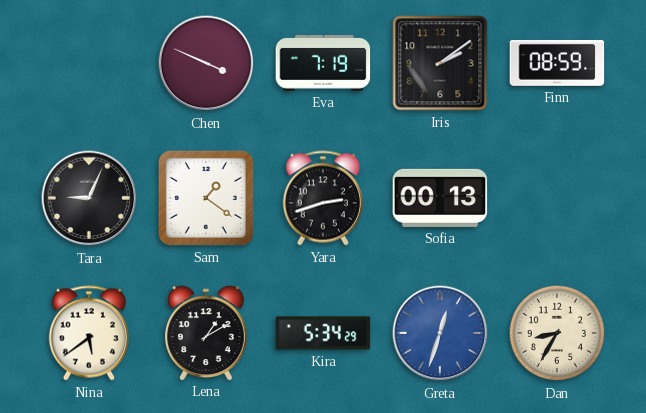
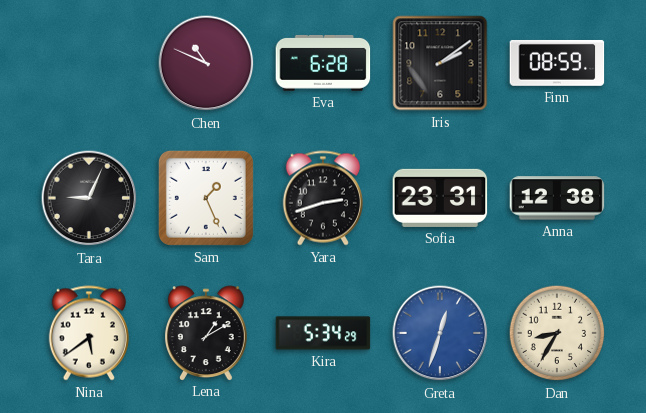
Chen: 3:49 -> 10:49 (206, 63)
Eva: 7:19 -> 6:28 (323, 63)
Sam: 1:21 -> 1:26 (206, 198)
Sofia: 00:13 -> 23:31 (440, 198)
Anna: none -> 12:38 (557, 198)
